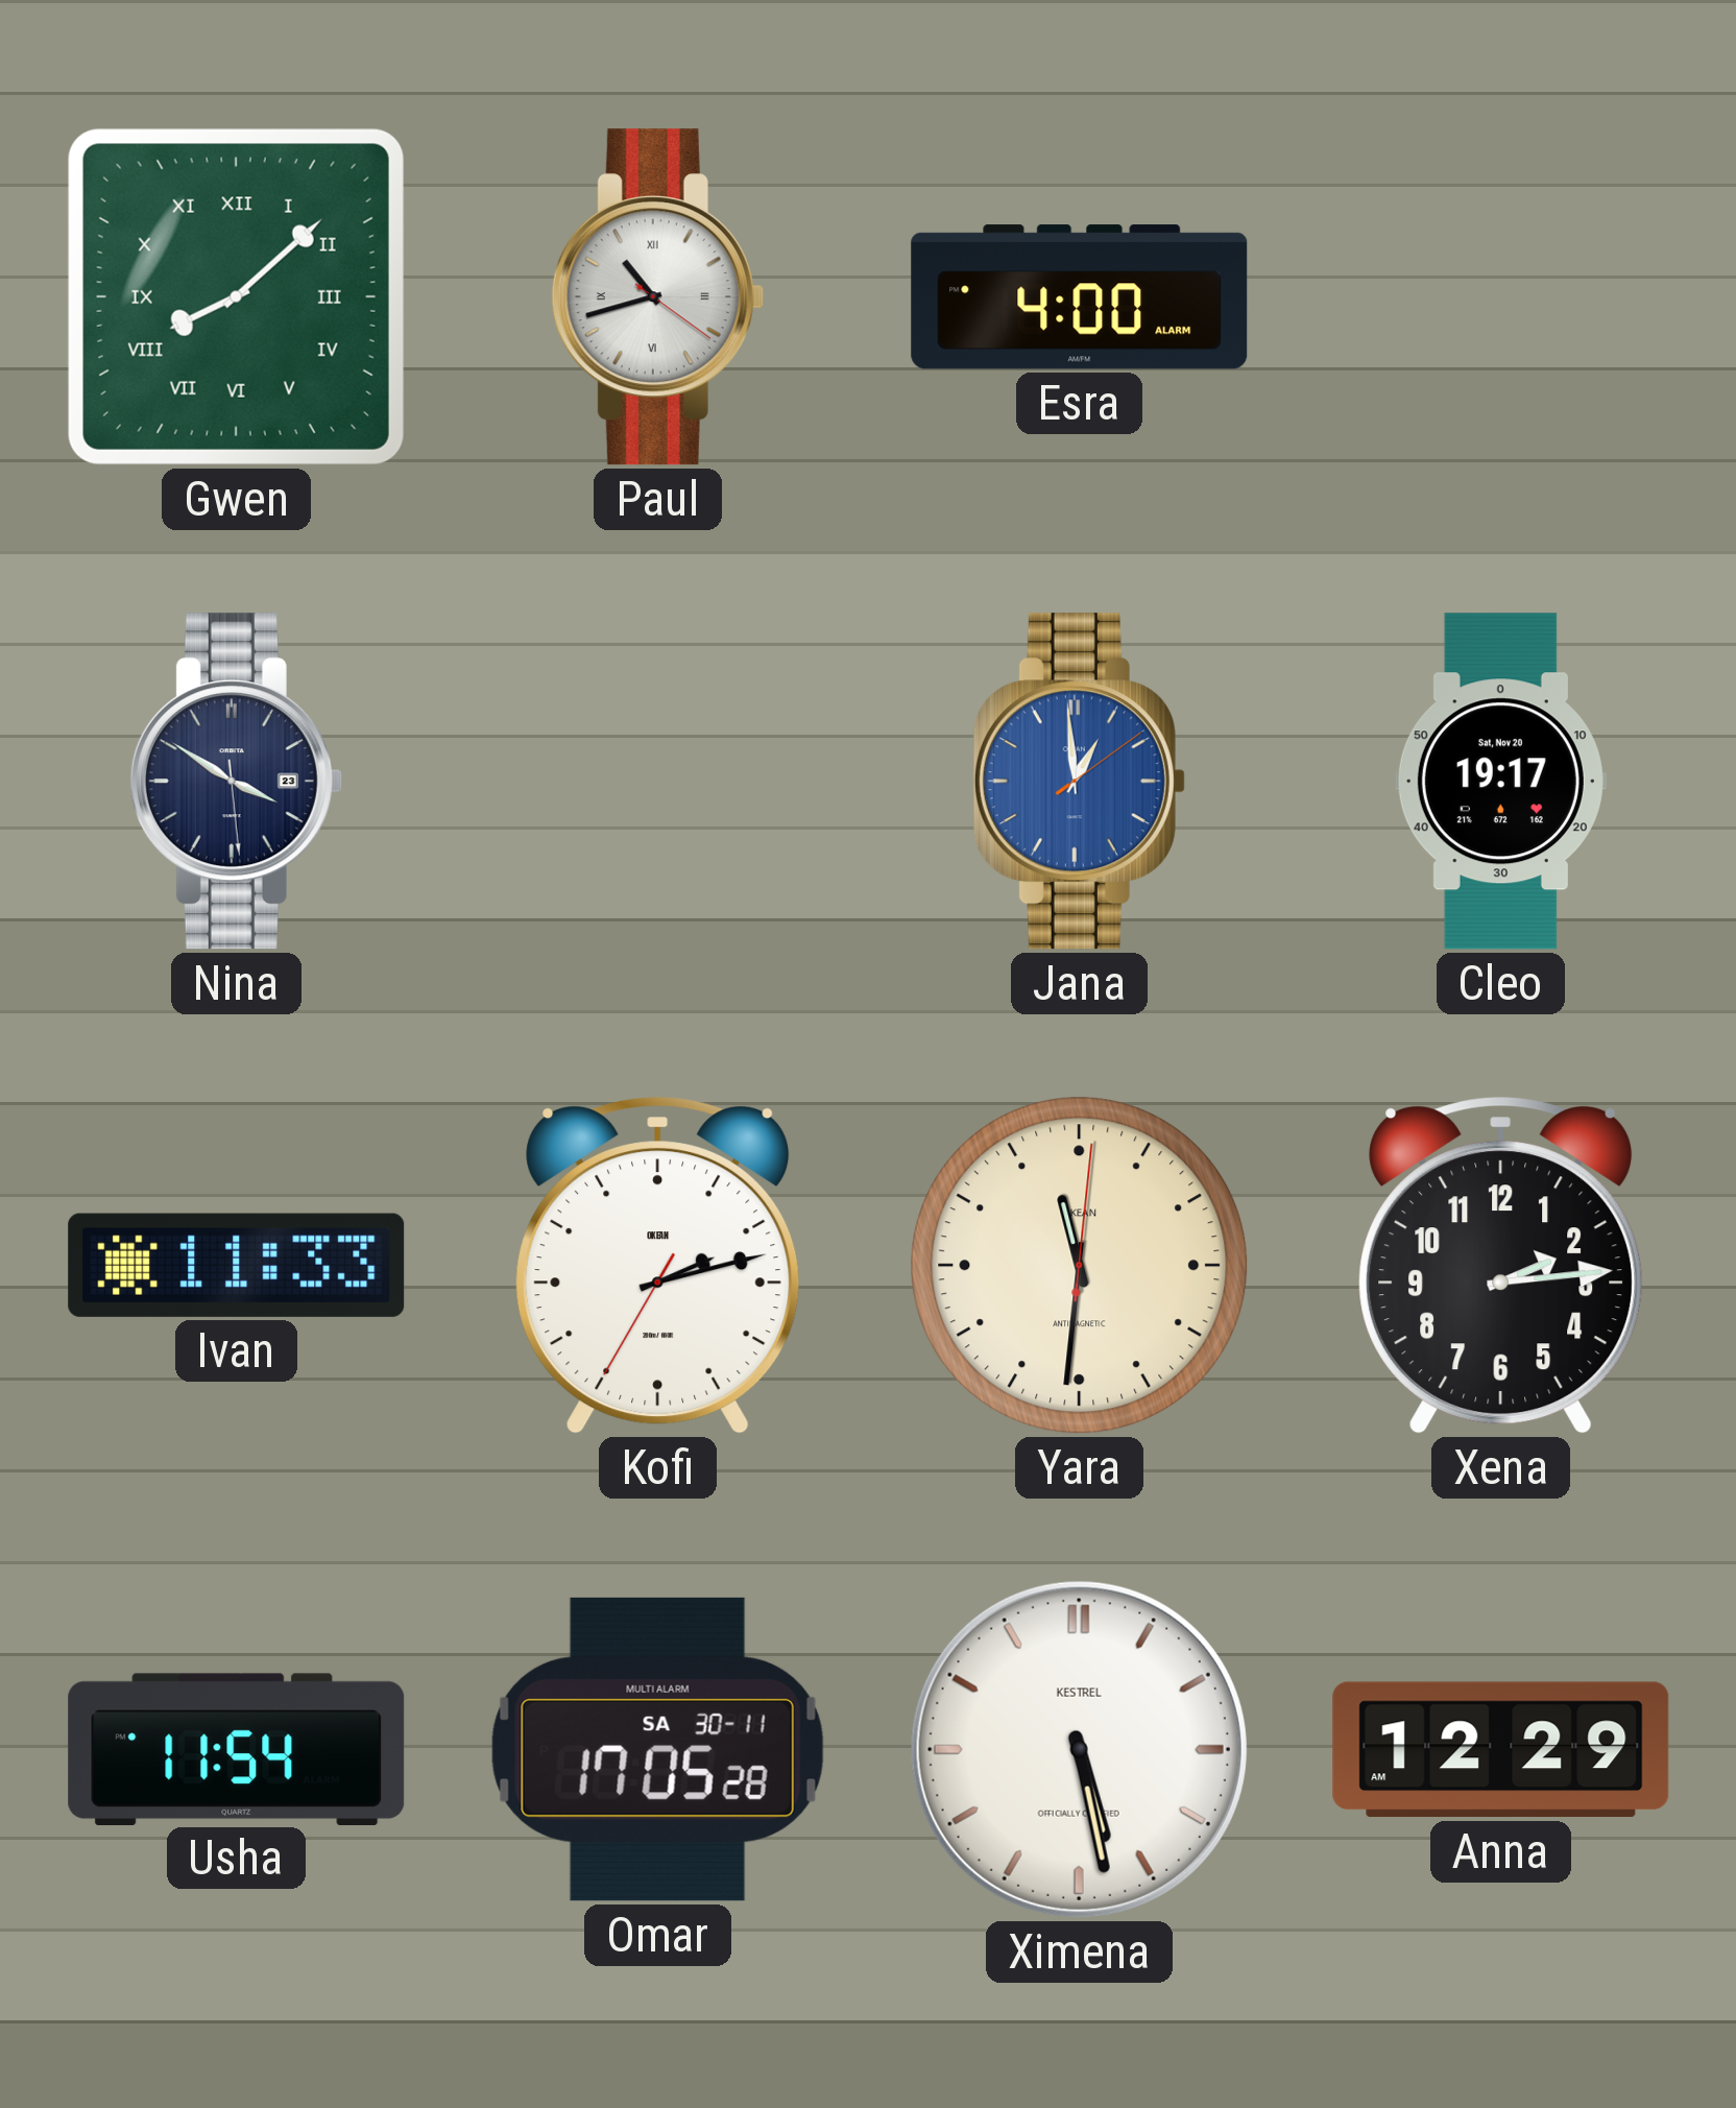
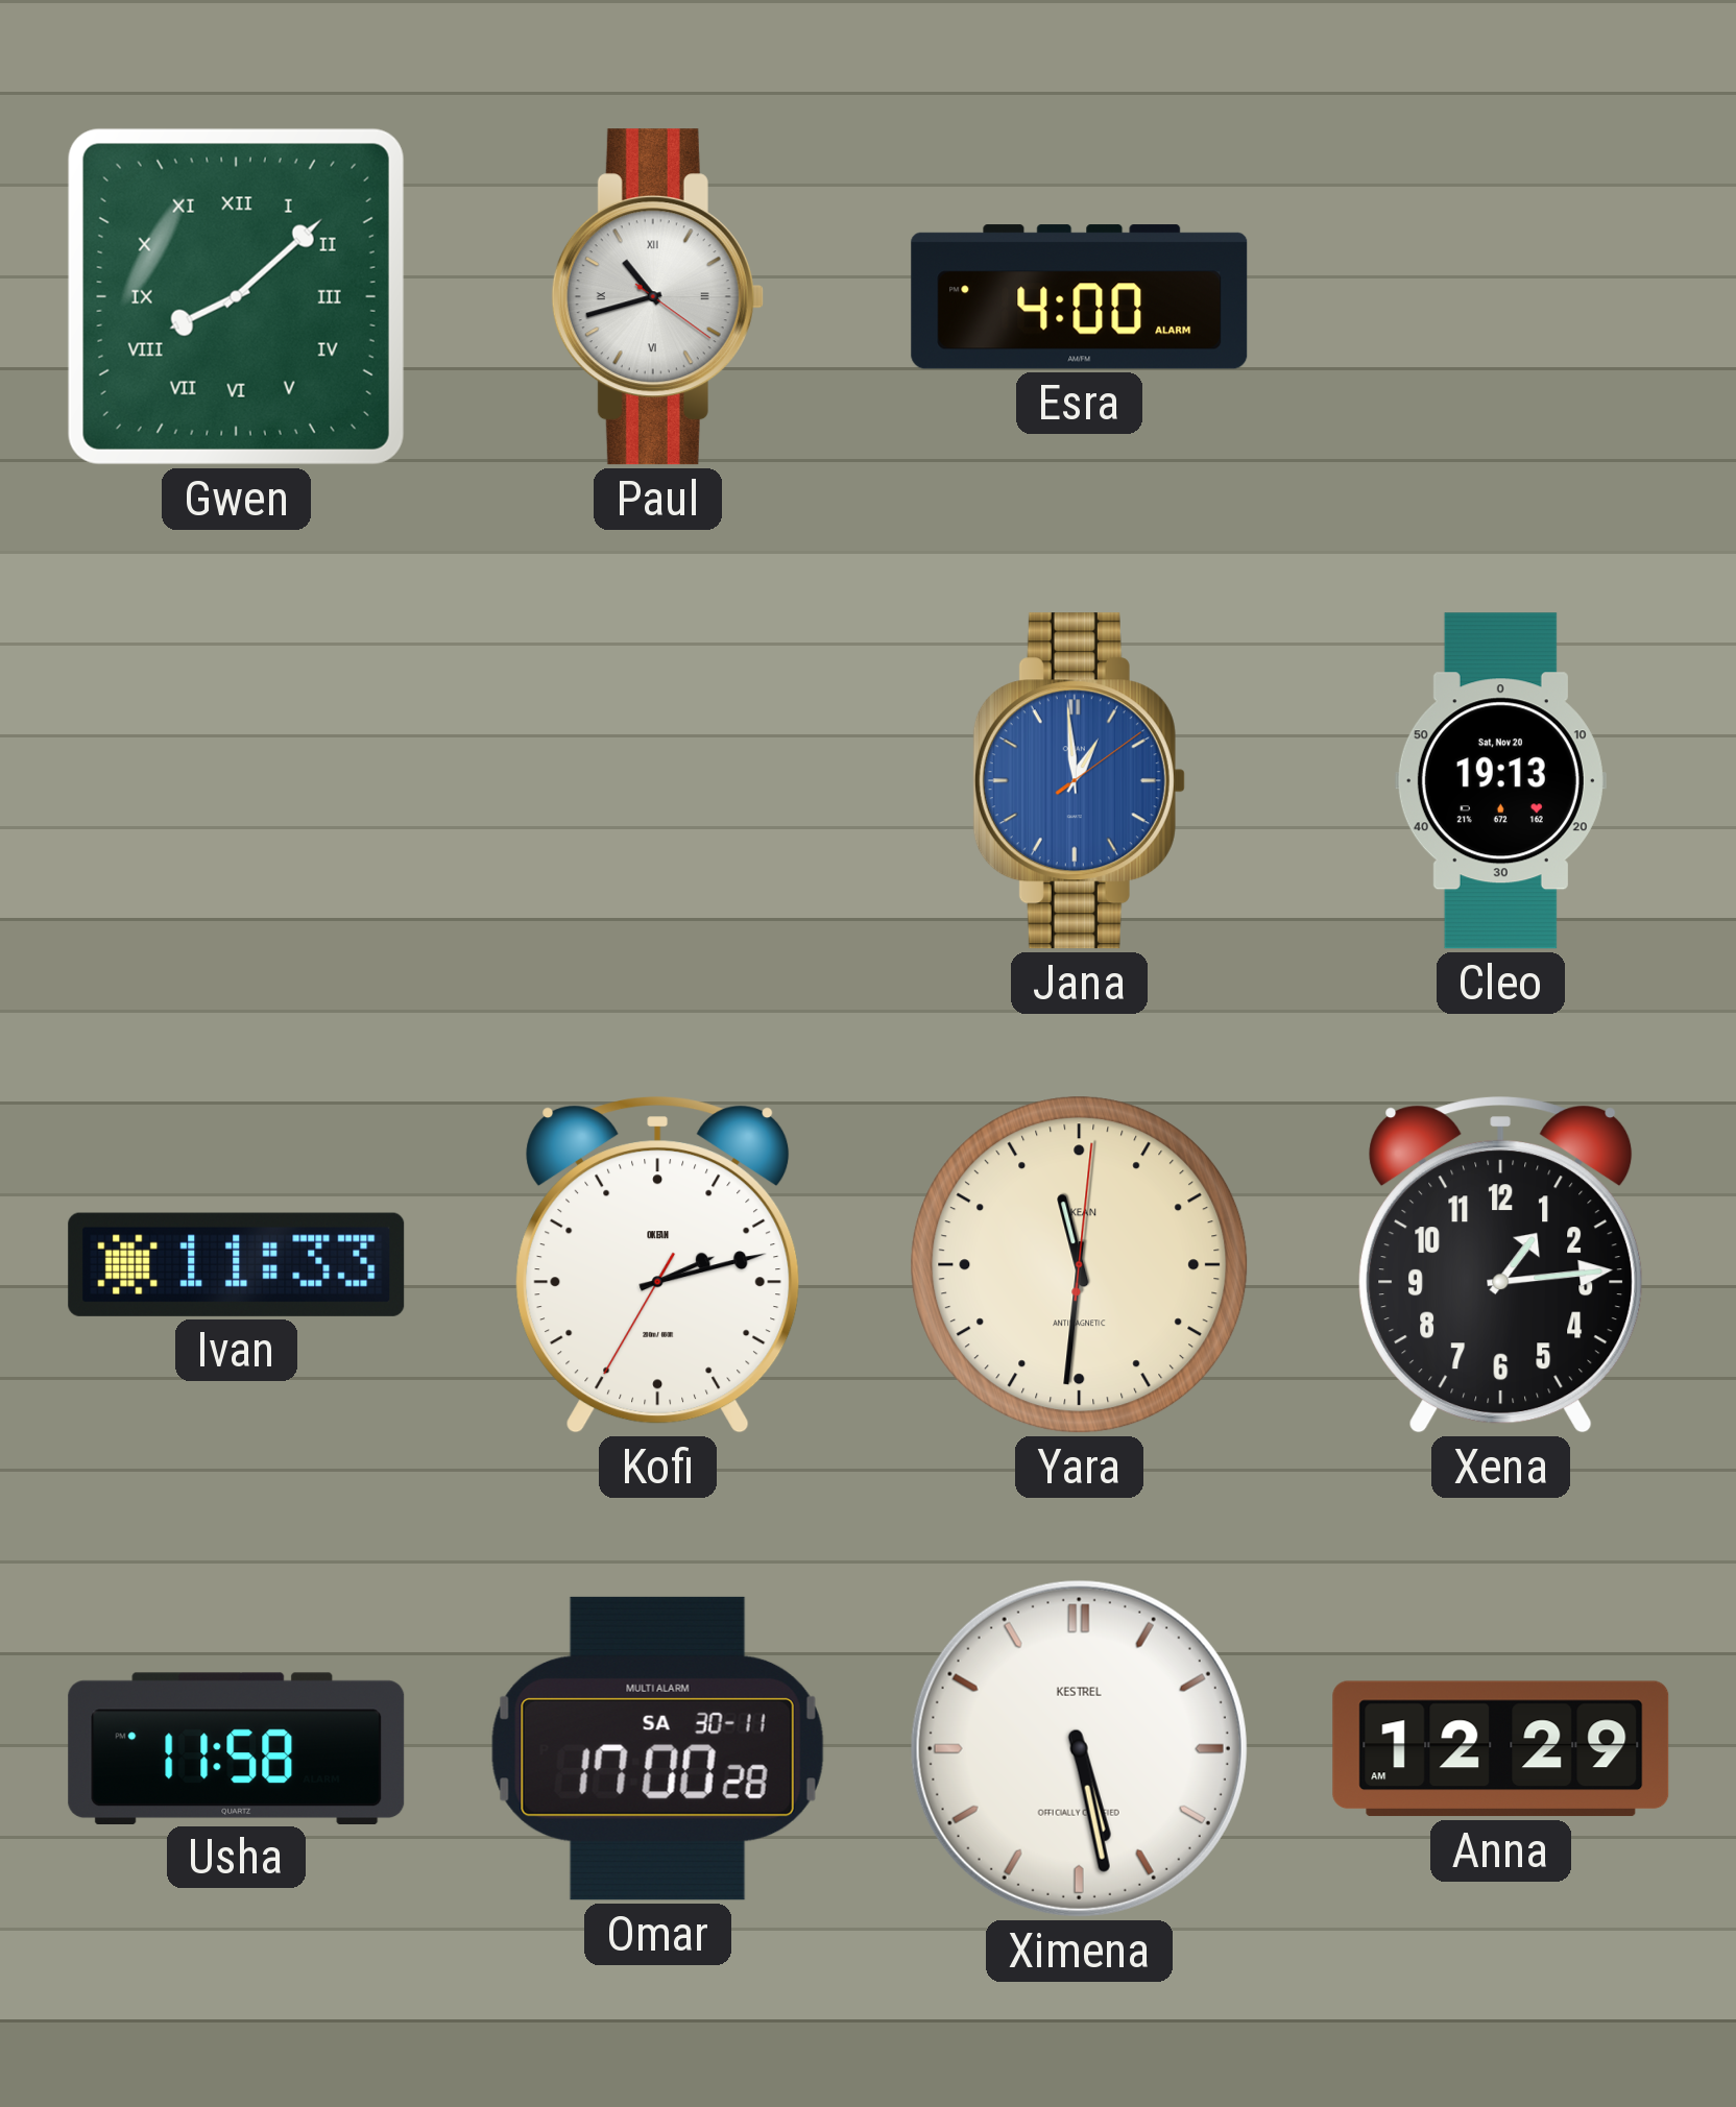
Nina: 3:50 -> none (236, 782)
Cleo: 19:17 -> 19:13 (1500, 781)
Xena: 2:14 -> 1:14 (1501, 1265)
Usha: 11:54 -> 11:58 (237, 1748)
Omar: 17:05 -> 17:00 (657, 1748)
